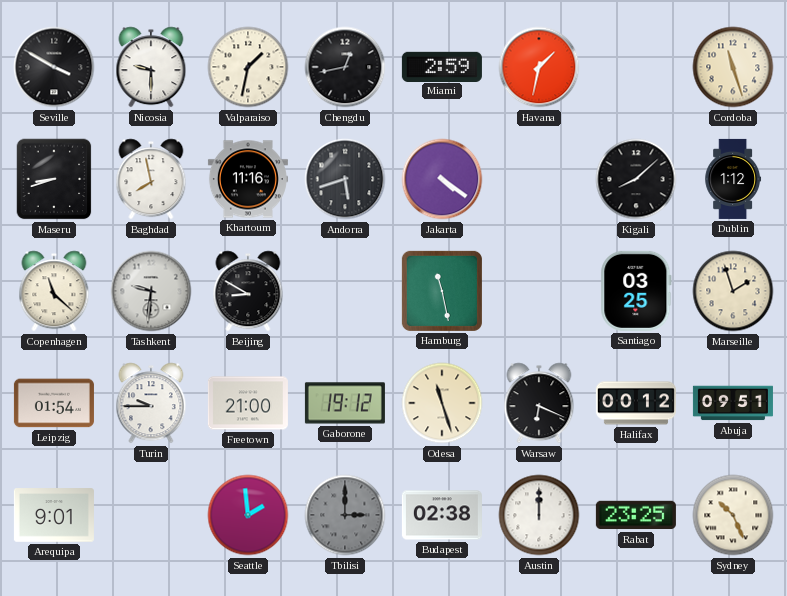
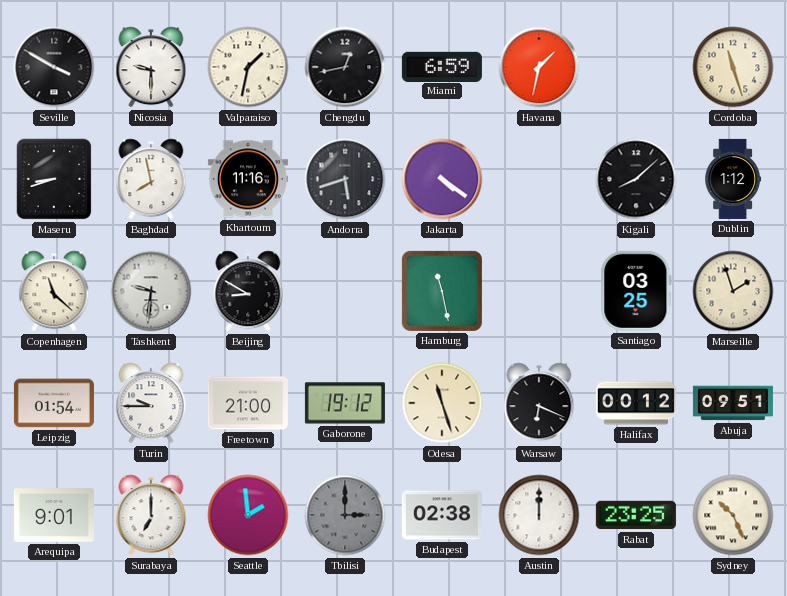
Miami: 2:59 -> 6:59 (442, 66)
Surabaya: none -> 7:00 (151, 515)
